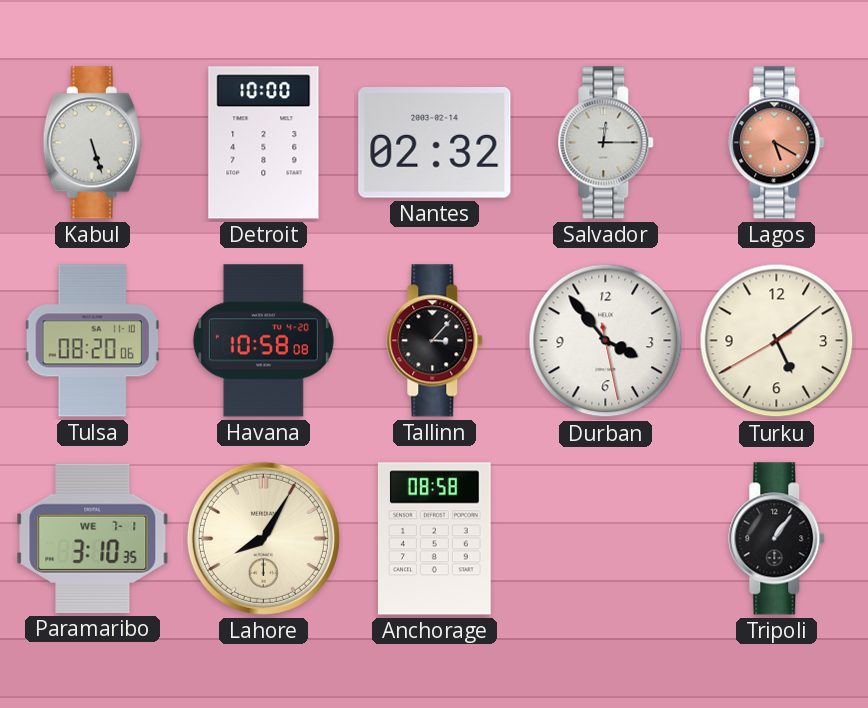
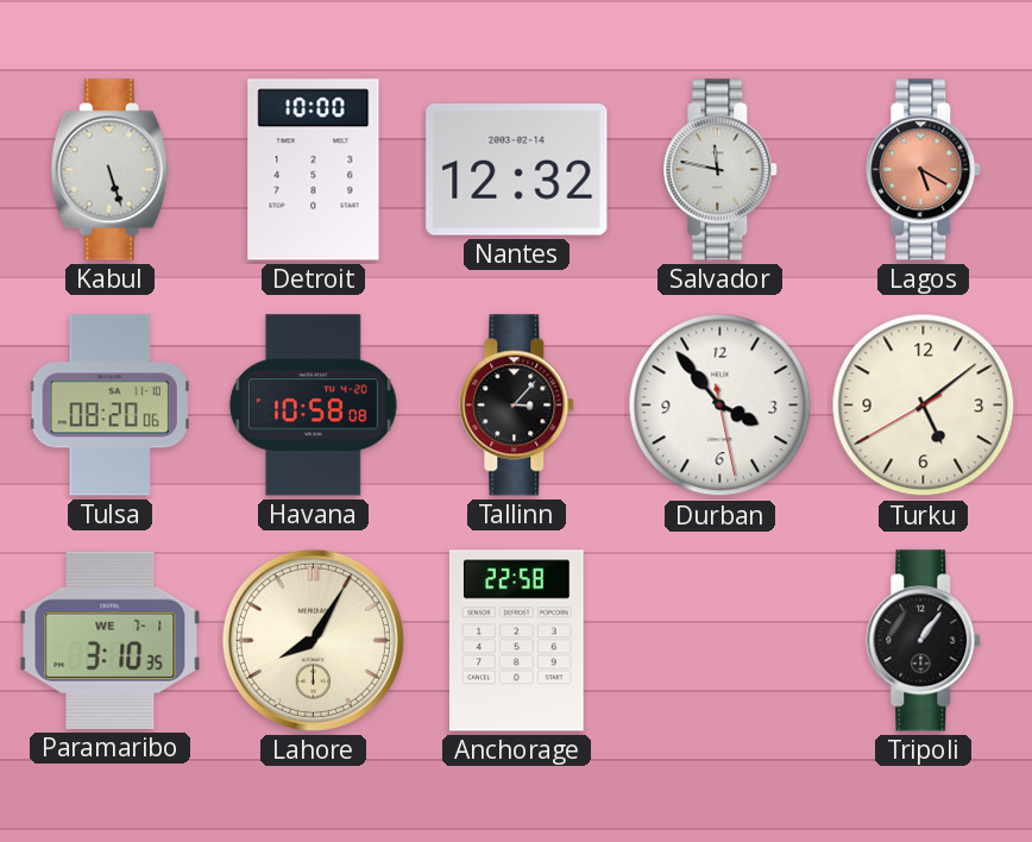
Nantes: 02:32 -> 12:32 (517, 170)
Salvador: 12:15 -> 11:47 (720, 170)
Anchorage: 08:58 -> 22:58 (517, 641)
